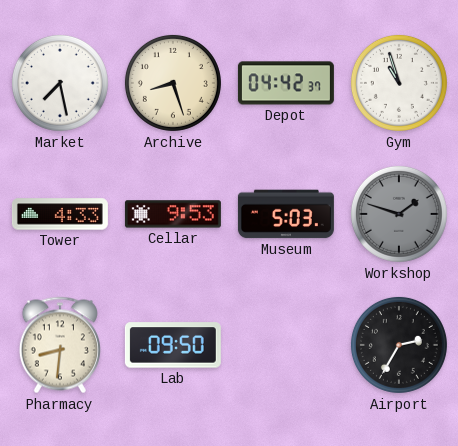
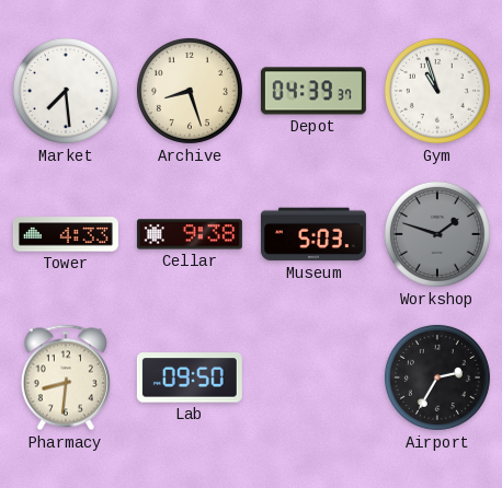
Market: 7:28 -> 7:29 (66, 91)
Depot: 04:42 -> 04:39 (313, 91)
Cellar: 9:53 -> 9:38 (190, 234)
